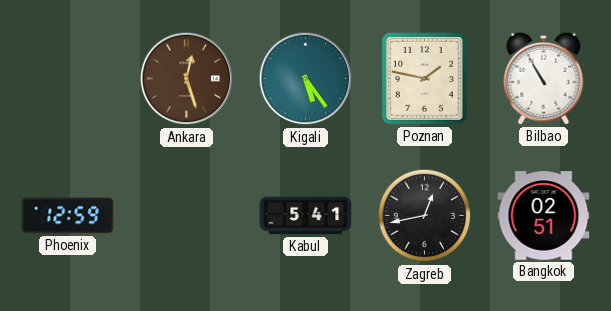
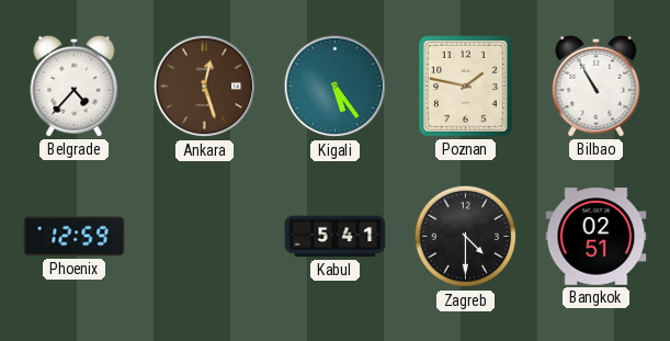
Belgrade: none -> 4:37 (75, 86)
Zagreb: 12:43 -> 4:30 (466, 237)
